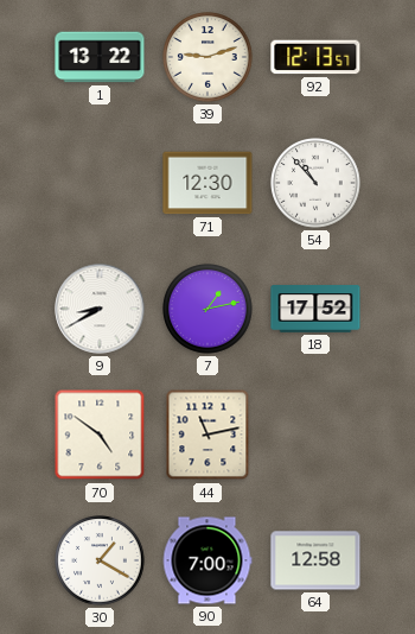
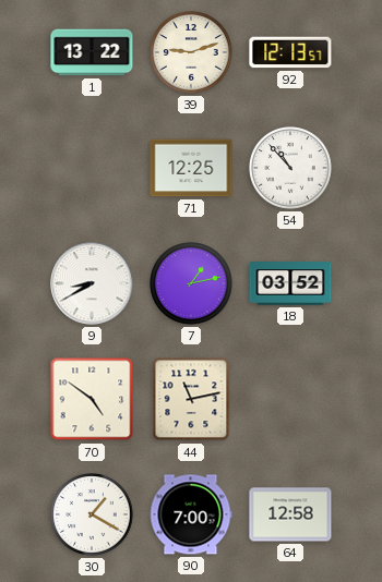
71: 12:30 -> 12:25 (191, 168)
18: 17:52 -> 03:52 (290, 283)
